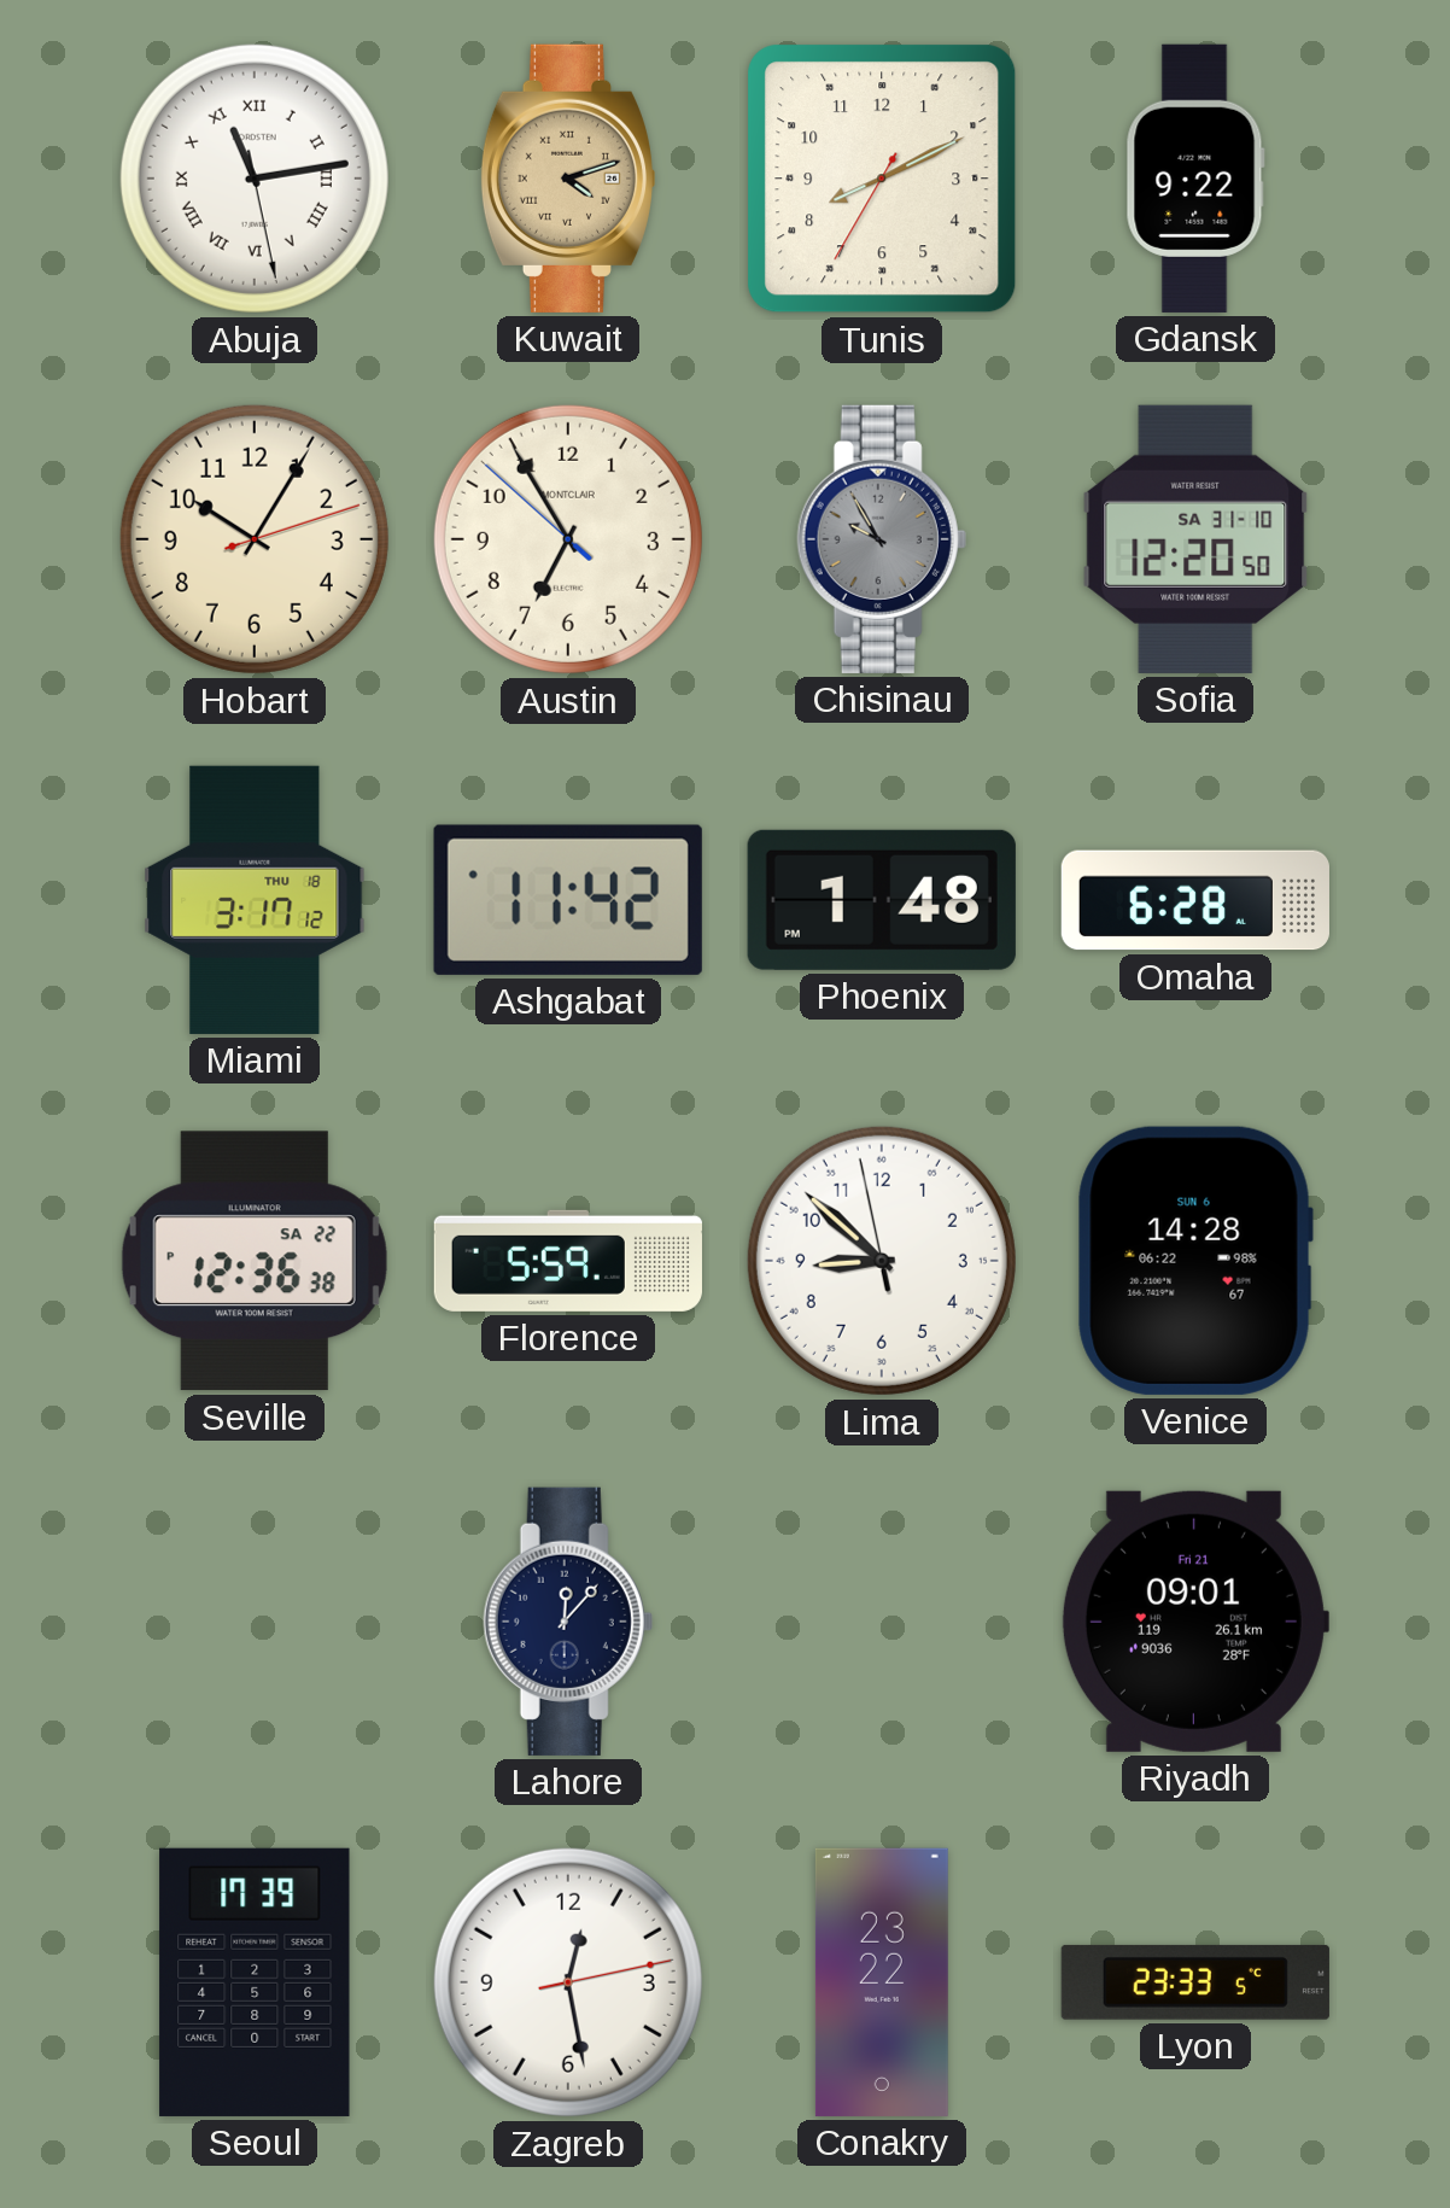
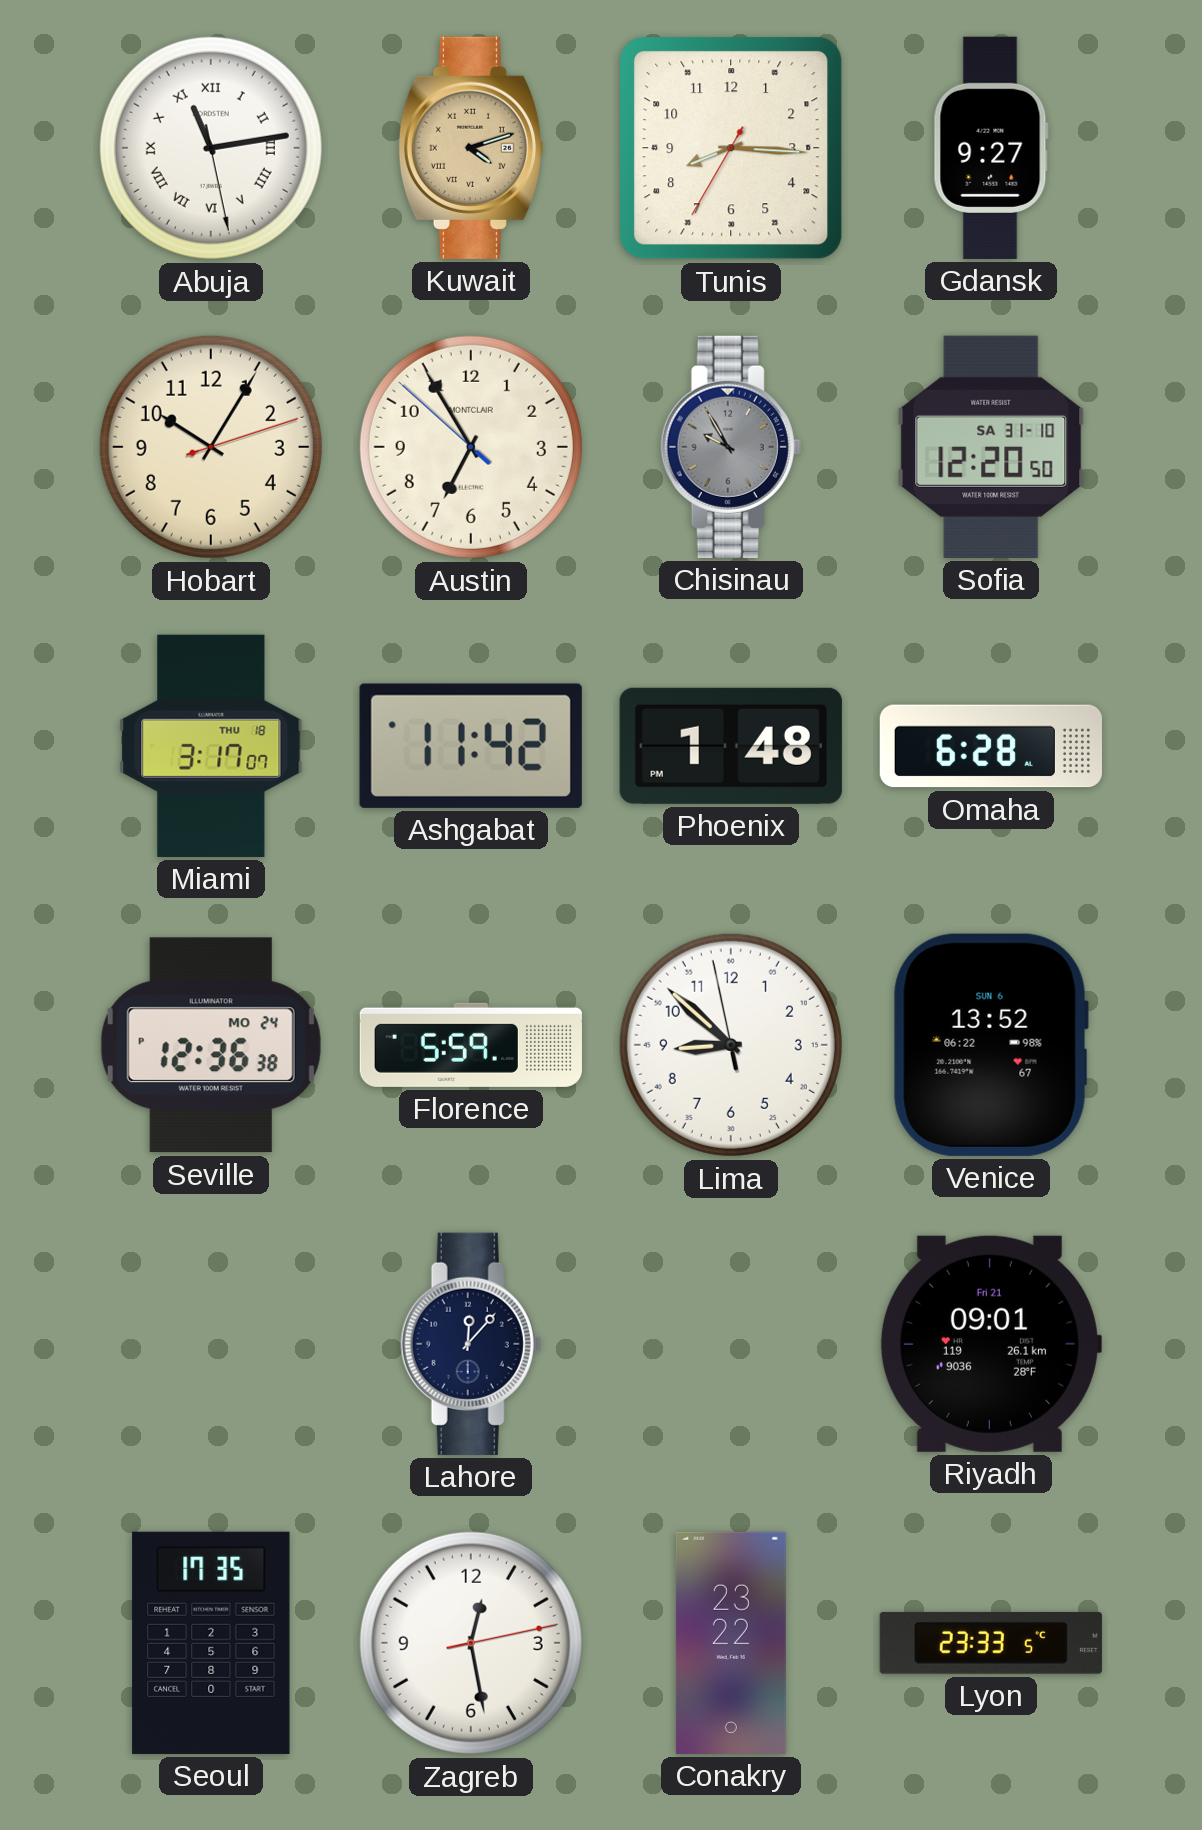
Tunis: 8:10 -> 8:15 (731, 148)
Gdansk: 9:22 -> 9:27 (991, 148)
Miami: 3:17:12 -> 3:17:07 (211, 746)
Seville date: SA 22 -> MO 24 (211, 1045)
Venice: 14:28 -> 13:52 (991, 1045)
Seoul: 17:39 -> 17:35 (211, 1643)
